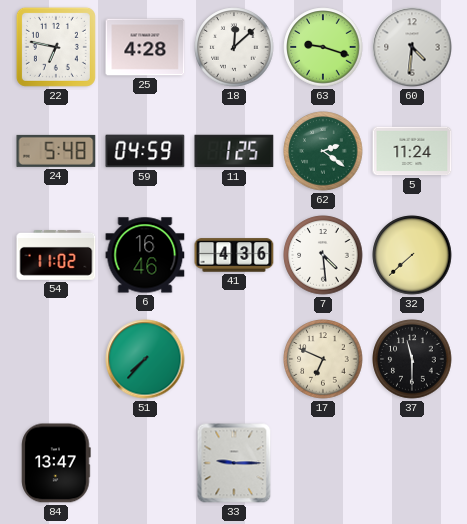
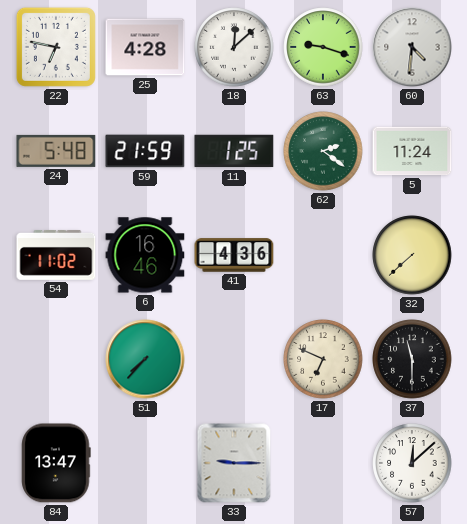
59: 04:59 -> 21:59 (145, 151)
7: 4:29 -> none (323, 255)
57: none -> 12:08 (412, 463)
